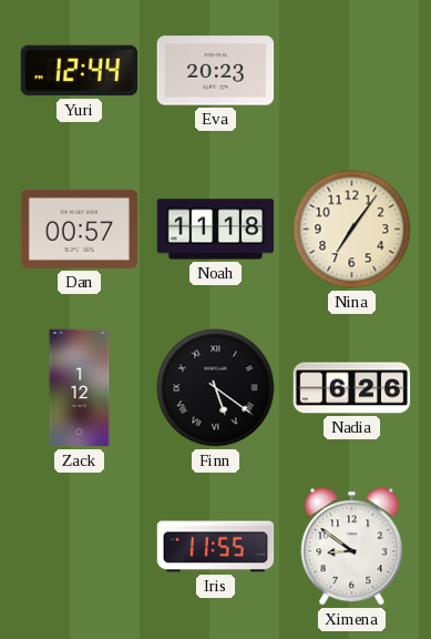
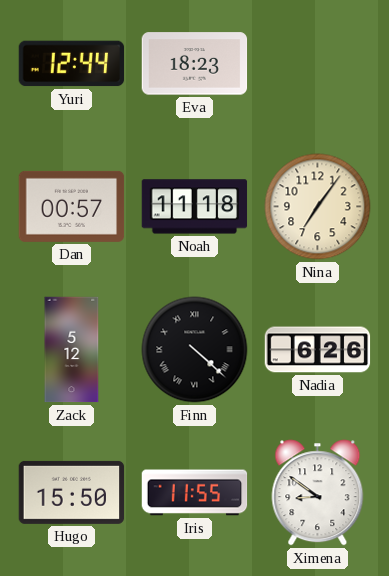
Eva: 20:23 -> 18:23 (195, 64)
Zack: 1:12 -> 5:12 (72, 350)
Finn: 5:21 -> 4:22 (195, 350)
Hugo: none -> 15:50 (72, 492)
